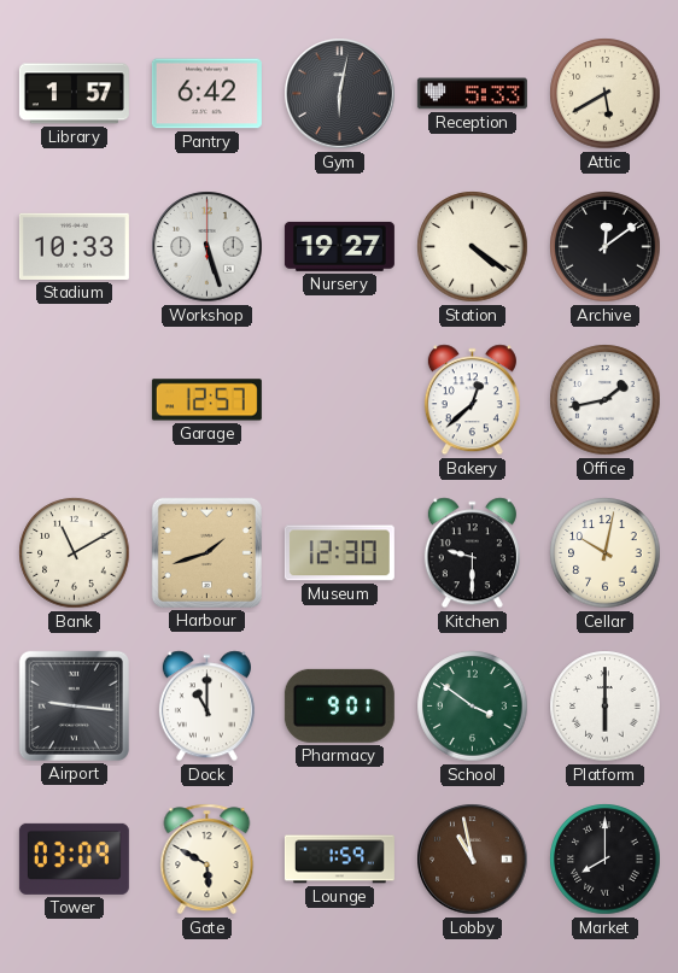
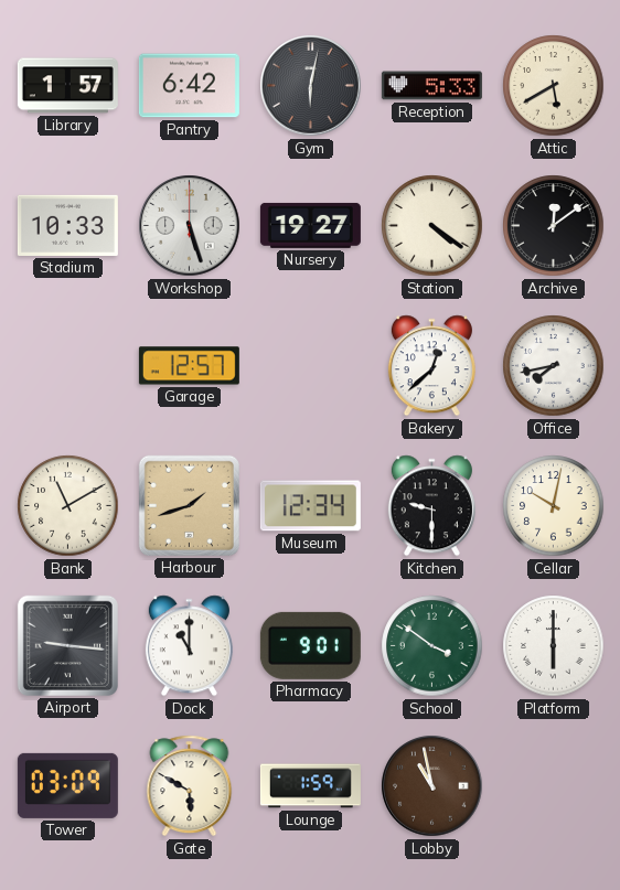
Office: 1:43 -> 7:43 (554, 366)
Museum: 12:30 -> 12:34 (310, 506)
Market: 8:00 -> none (606, 860)
